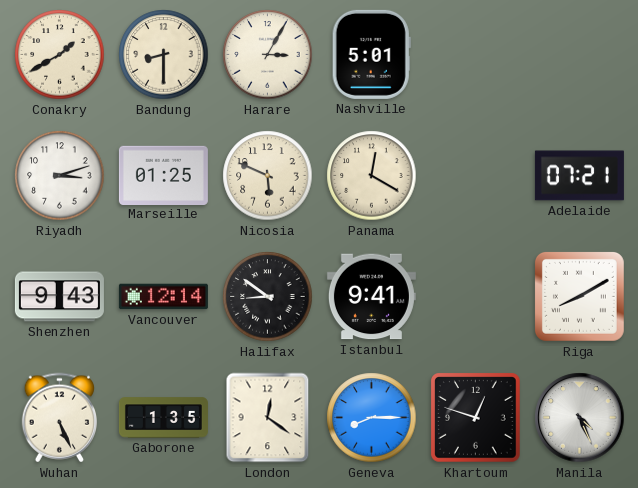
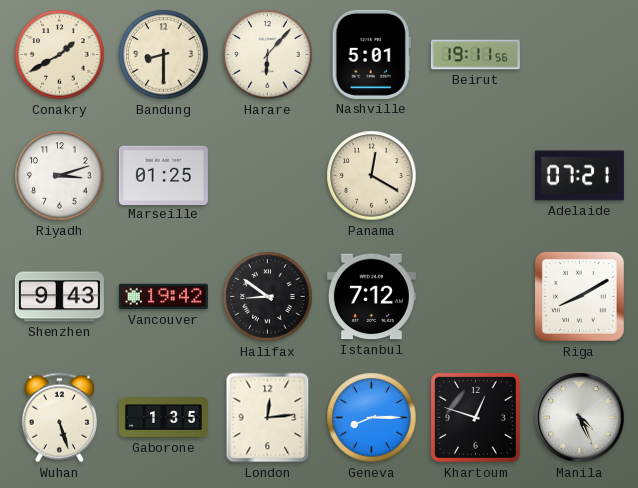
Harare: 3:05 -> 6:07 (268, 55)
Beirut: none -> 19:11 (475, 55)
Nicosia: 5:49 -> none (268, 176)
Vancouver: 12:14 -> 19:42 (163, 297)
Istanbul: 9:41 -> 7:12 (371, 297)
Wuhan: 5:26 -> 5:27 (59, 418)
London: 12:21 -> 12:14 (268, 418)
